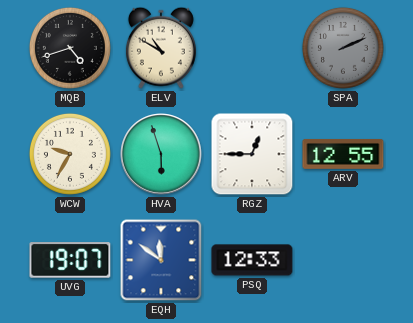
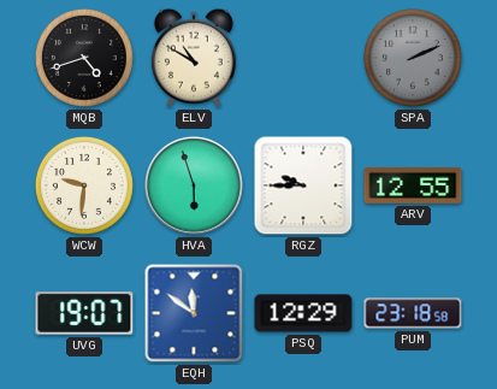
WCW: 9:35 -> 9:31 (84, 185)
RGZ: 12:45 -> 9:45 (303, 185)
PSQ: 12:33 -> 12:29 (303, 313)
PUM: none -> 23:18 (413, 313)
